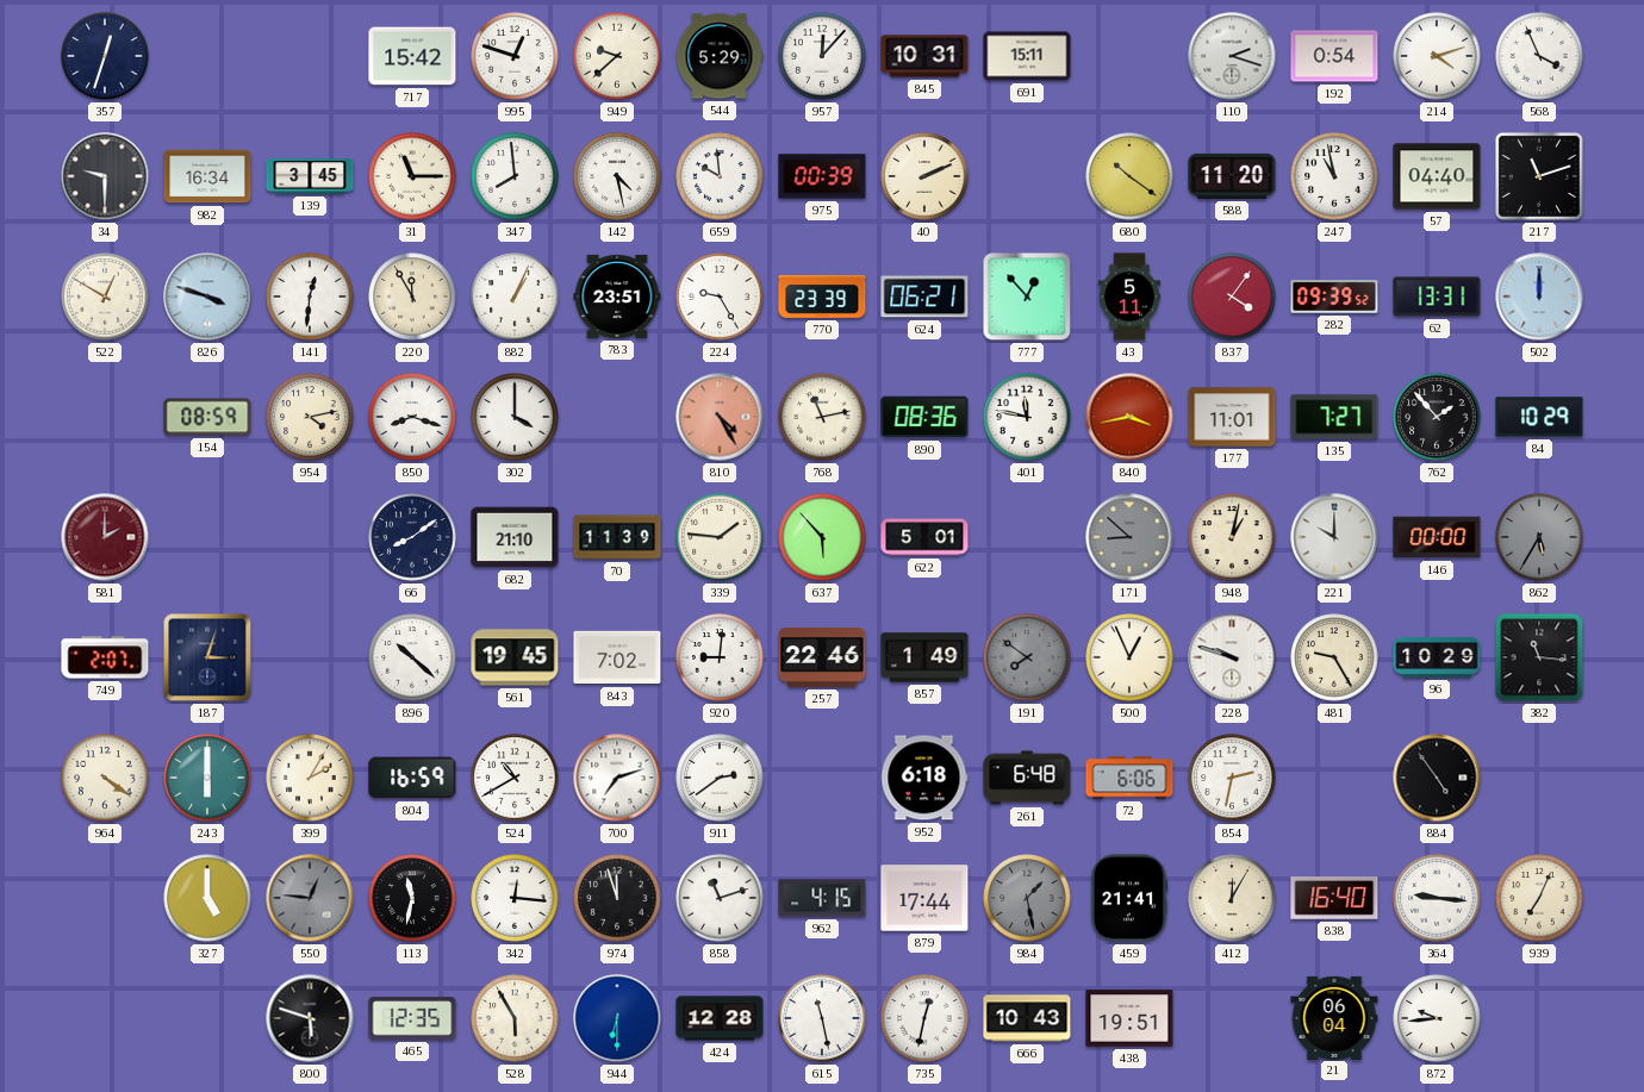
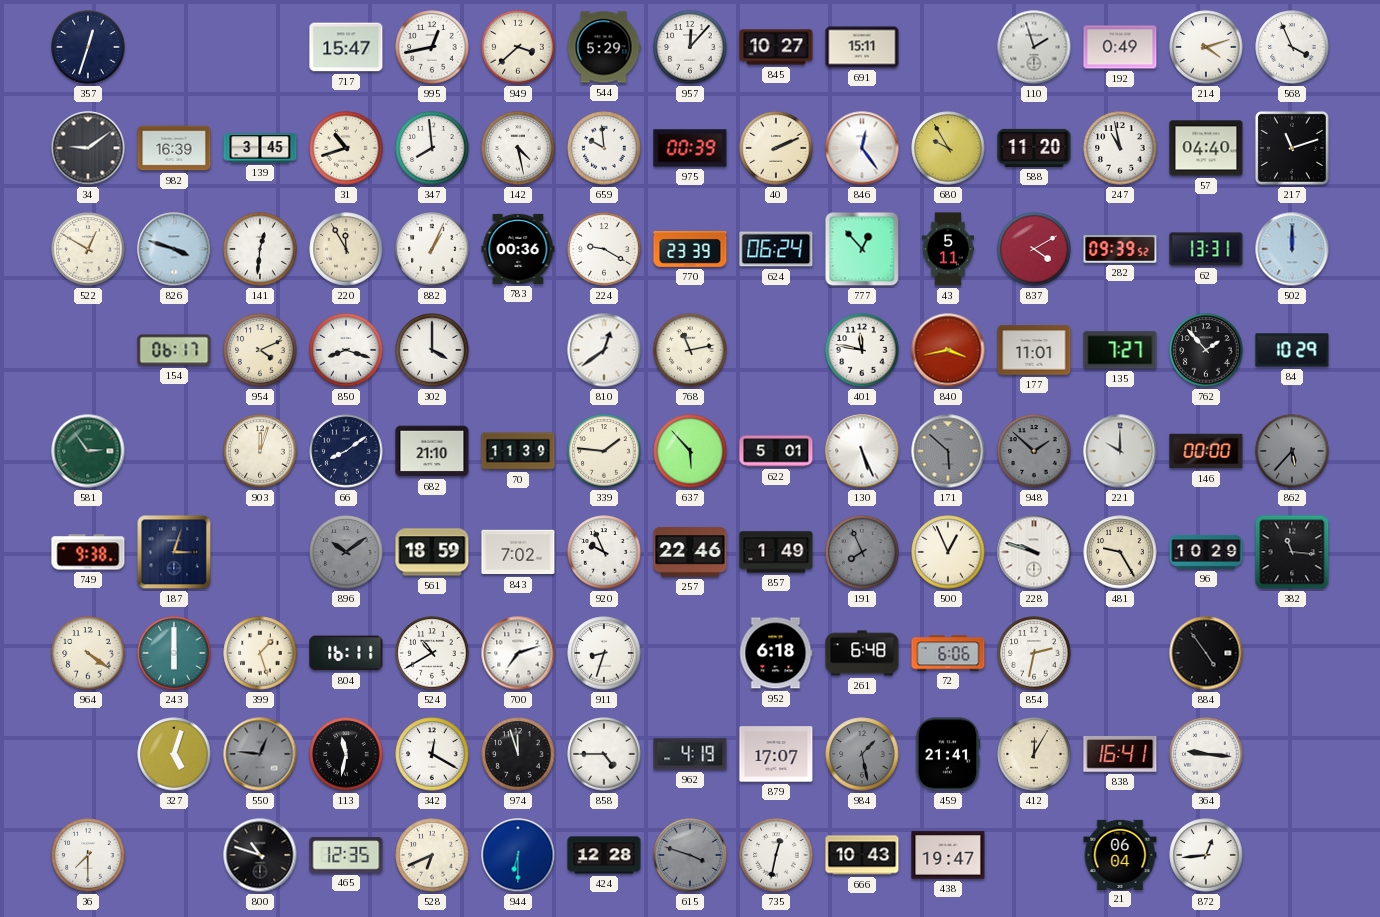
717: 15:42 -> 15:47 (346, 47)
995: 12:48 -> 12:43 (432, 47)
949: 9:38 -> 3:38 (518, 47)
845: 10:31 -> 10:27 (776, 47)
110: 2:18 -> 1:57 (1034, 47)
192: 0:54 -> 0:49 (1120, 47)
34: 9:30 -> 9:09 (88, 148)
982: 16:34 -> 16:39 (174, 148)
31: 11:15 -> 10:42 (346, 148)
846: none -> 12:24 (862, 148)
680: 10:21 -> 9:55 (948, 148)
783: 23:51 -> 00:36 (518, 249)
224: 9:25 -> 9:20 (604, 249)
624: 06:21 -> 06:24 (776, 249)
837: 4:06 -> 4:10 (1034, 249)
154: 08:59 -> 06:17 (174, 350)
954: 4:13 -> 4:11 (260, 350)
810: 4:25 -> 12:39 (604, 350)
810 dial: salmon -> white (604, 350)
890: 08:36 -> none (924, 417)
581: 2:00 -> 2:54 (88, 451)
581 dial: burgundy -> green (88, 451)
903: none -> 12:03 (260, 451)
130: none -> 5:26 (862, 451)
171: 8:52 -> 5:52 (948, 451)
948: 1:02 -> 1:52 (1034, 451)
948 dial: cream -> grey (1034, 451)
862: 5:35 -> 5:37 (1292, 451)
749: 2:07 -> 9:38 (88, 552)
896: 10:22 -> 10:09 (346, 552)
896 dial: white -> grey (346, 552)
561: 19:45 -> 18:59 (432, 552)
920: 9:01 -> 9:56 (604, 552)
191: 7:51 -> 7:56 (862, 552)
399: 2:05 -> 1:27 (260, 653)
804: 16:59 -> 16:11 (346, 653)
911: 2:39 -> 8:33 (604, 653)
327: 5:00 -> 5:03 (174, 754)
342: 12:16 -> 12:20 (432, 754)
858: 11:12 -> 4:45 (604, 754)
962: 4:15 -> 4:19 (690, 754)
879: 17:44 -> 17:07 (776, 754)
838: 16:40 -> 16:41 (1120, 755)
939: 7:04 -> none (1539, 898)
36: none -> 7:30 (88, 855)
800: 5:48 -> 10:48 (260, 855)
528: 5:55 -> 6:41 (432, 855)
615: 11:28 -> 3:48 (690, 855)
615 dial: white -> grey (690, 855)
438: 19:51 -> 19:47 (948, 855)
872: 9:44 -> 12:44 (1206, 855)
